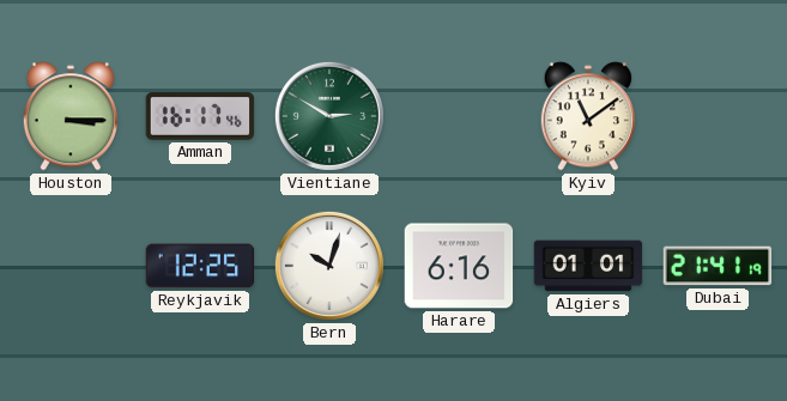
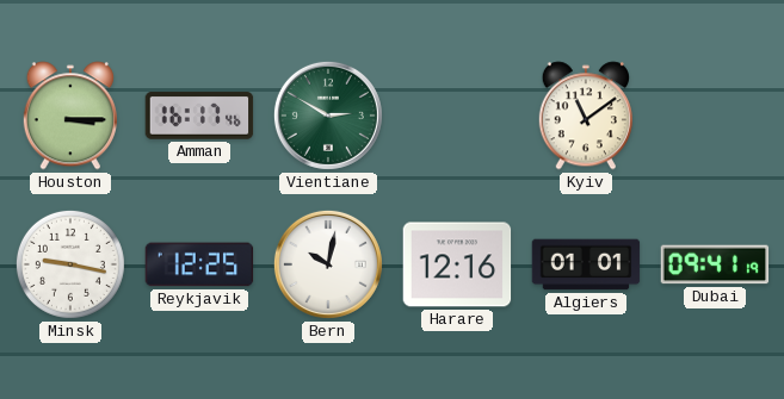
Minsk: none -> 9:17 (70, 264)
Bern: 10:03 -> 10:02 (328, 264)
Harare: 6:16 -> 12:16 (457, 264)
Dubai: 21:41 -> 09:41 (715, 264)
